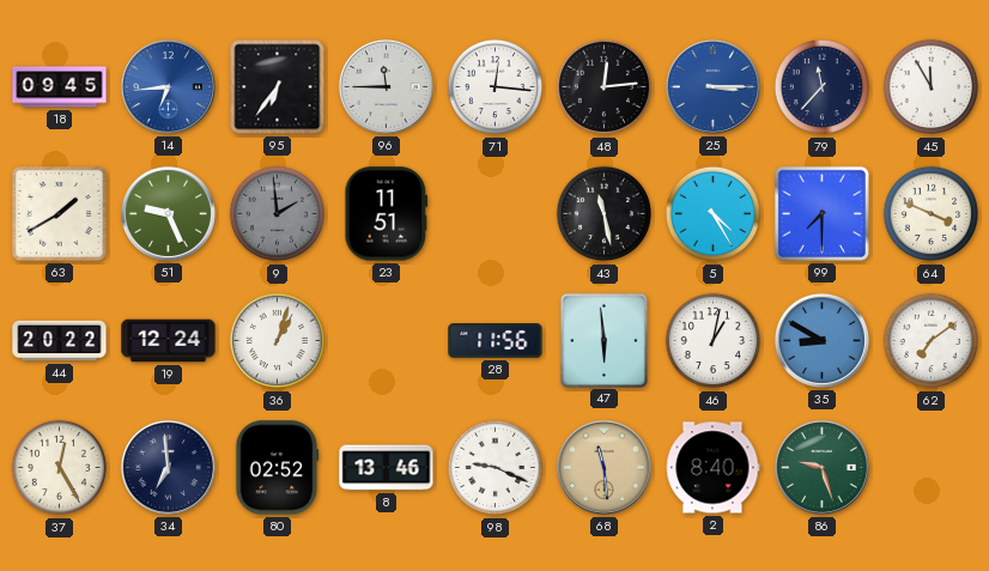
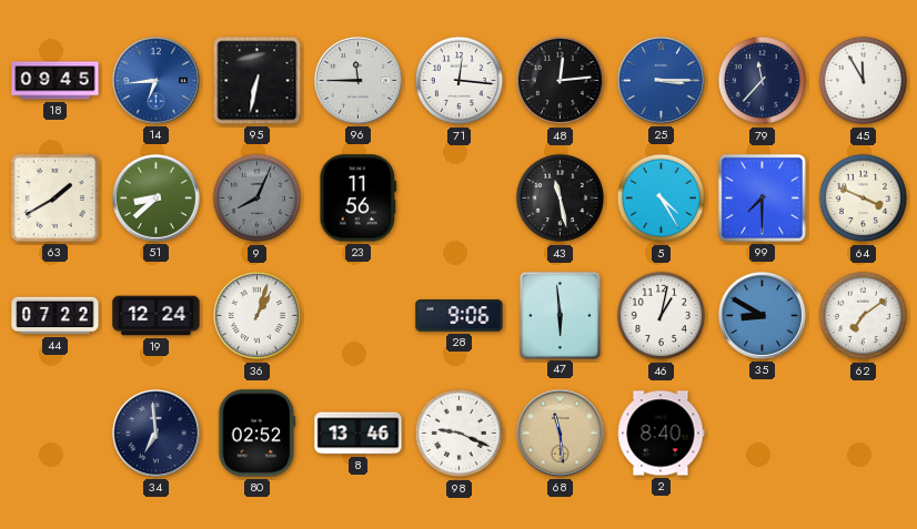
95: 6:36 -> 6:32 (258, 81)
51: 9:26 -> 8:38 (155, 197)
9: 1:59 -> 8:04 (258, 199)
23: 11:51 -> 11:56 (359, 199)
44: 20:22 -> 07:22 (56, 316)
28: 11:56 -> 9:06 (460, 316)
37: 12:25 -> none (60, 468)
86: 9:27 -> none (821, 467)
